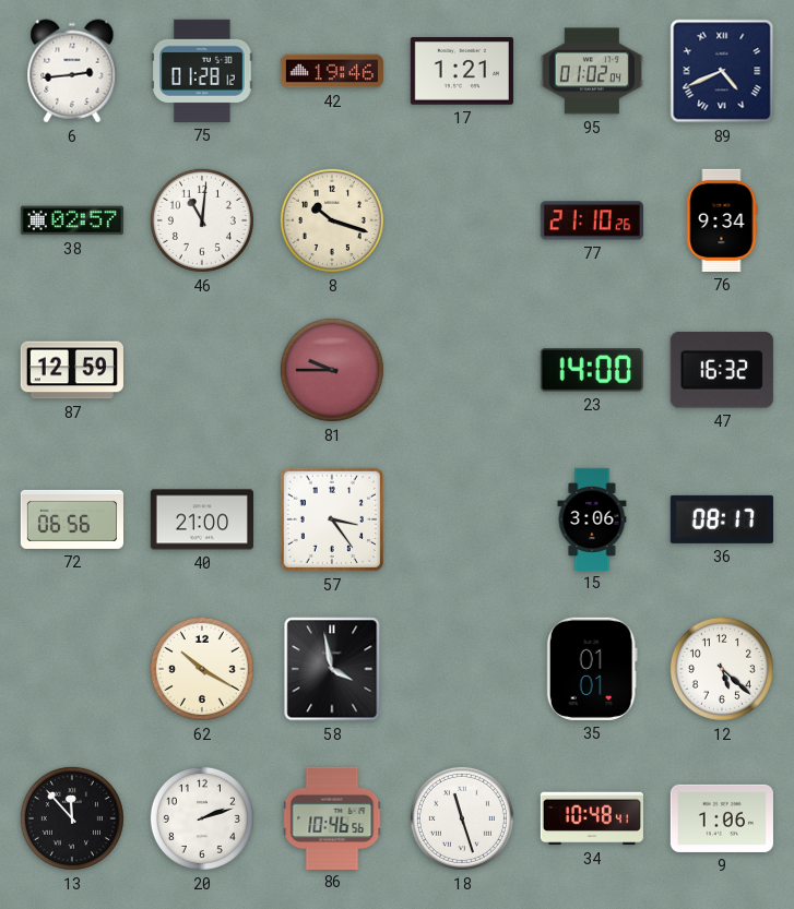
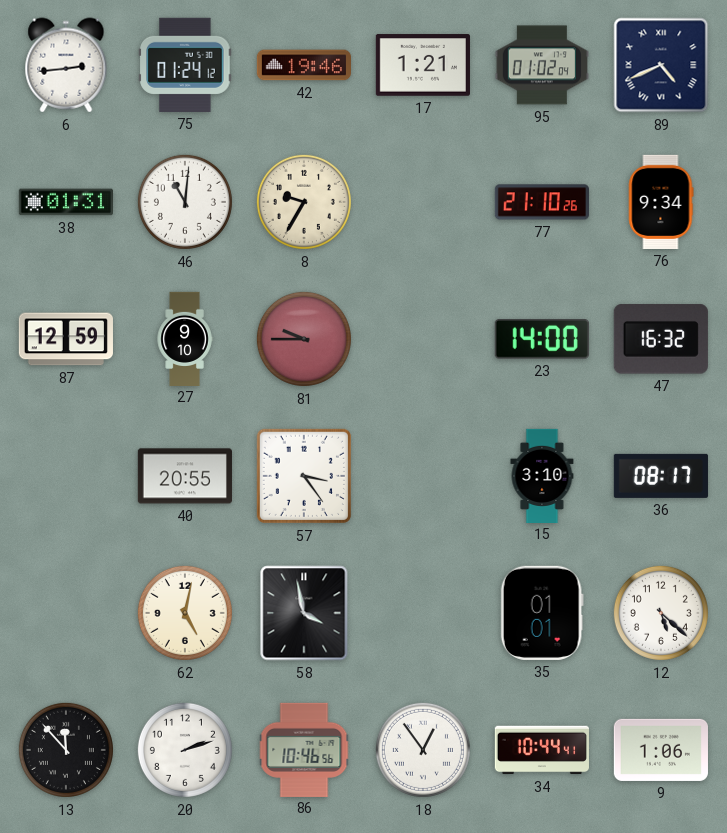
75: 01:28 -> 01:24 (185, 65)
38: 02:57 -> 01:31 (65, 202)
8: 10:18 -> 9:35 (304, 202)
27: none -> 9:10 (185, 338)
72: 06:56 -> none (71, 519)
40: 21:00 -> 20:55 (185, 476)
15: 3:06 -> 3:10 (542, 475)
62: 10:20 -> 5:02 (185, 613)
18: 11:27 -> 12:54 (423, 750)
34: 10:48 -> 10:44 (541, 750)
